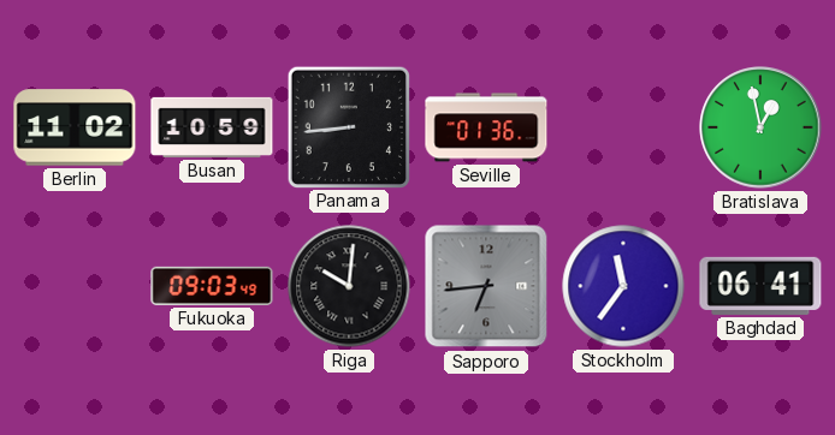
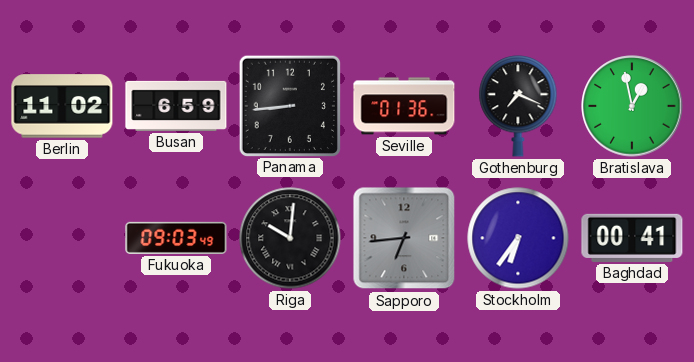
Busan: 10:59 -> 6:59 (176, 106)
Gothenburg: none -> 7:19 (518, 106)
Stockholm: 11:36 -> 6:36 (518, 238)
Baghdad: 06:41 -> 00:41 (632, 238)
